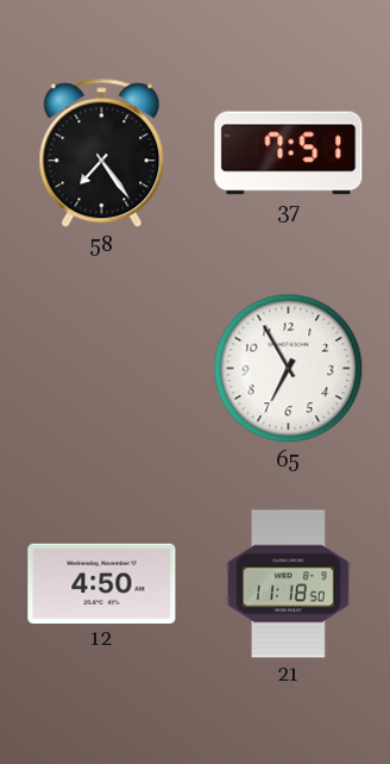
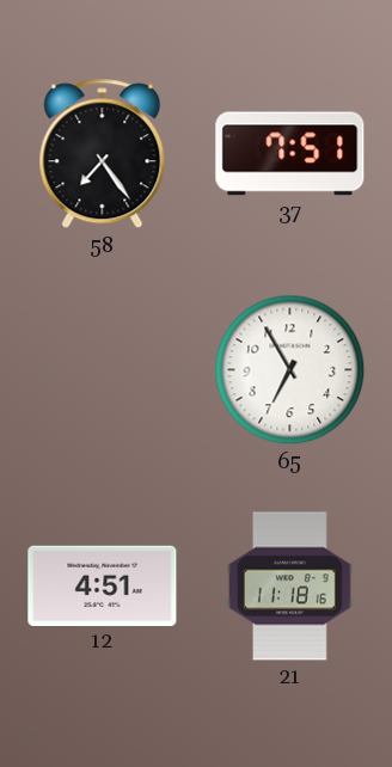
12: 4:50 -> 4:51 (103, 585)
21: 11:18:50 -> 11:18:16 (290, 587)
